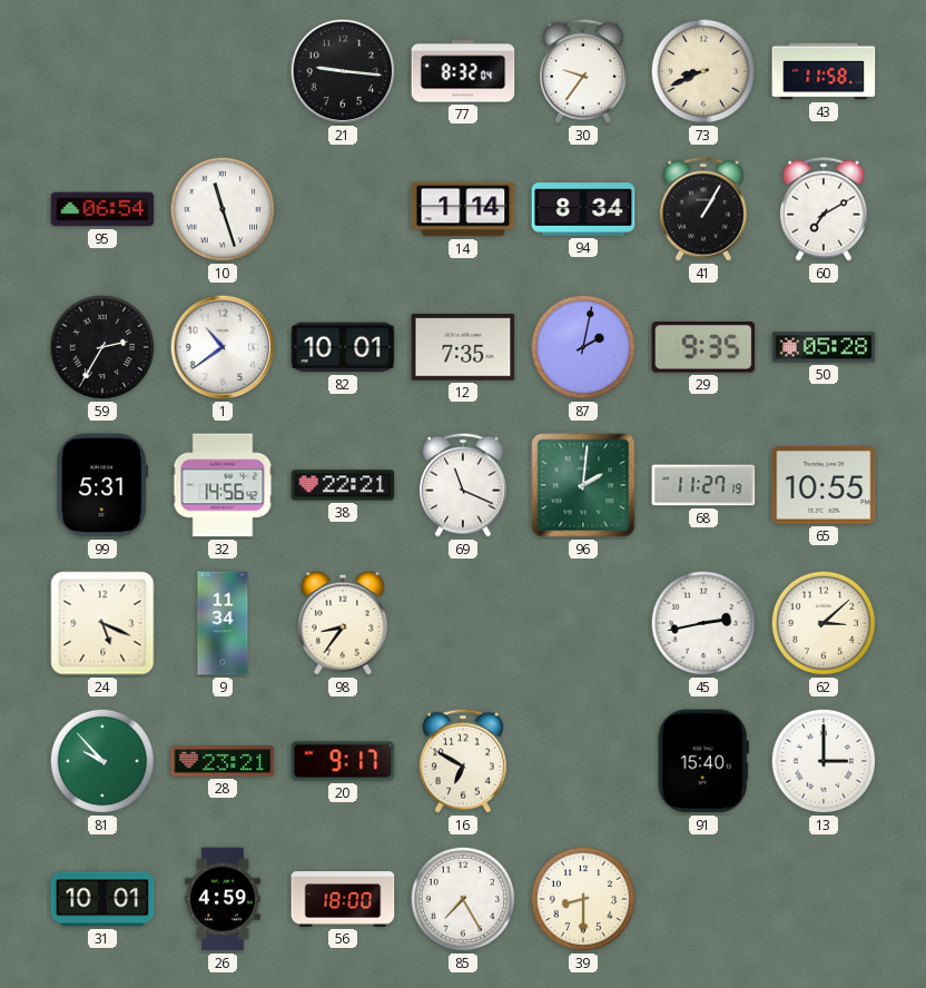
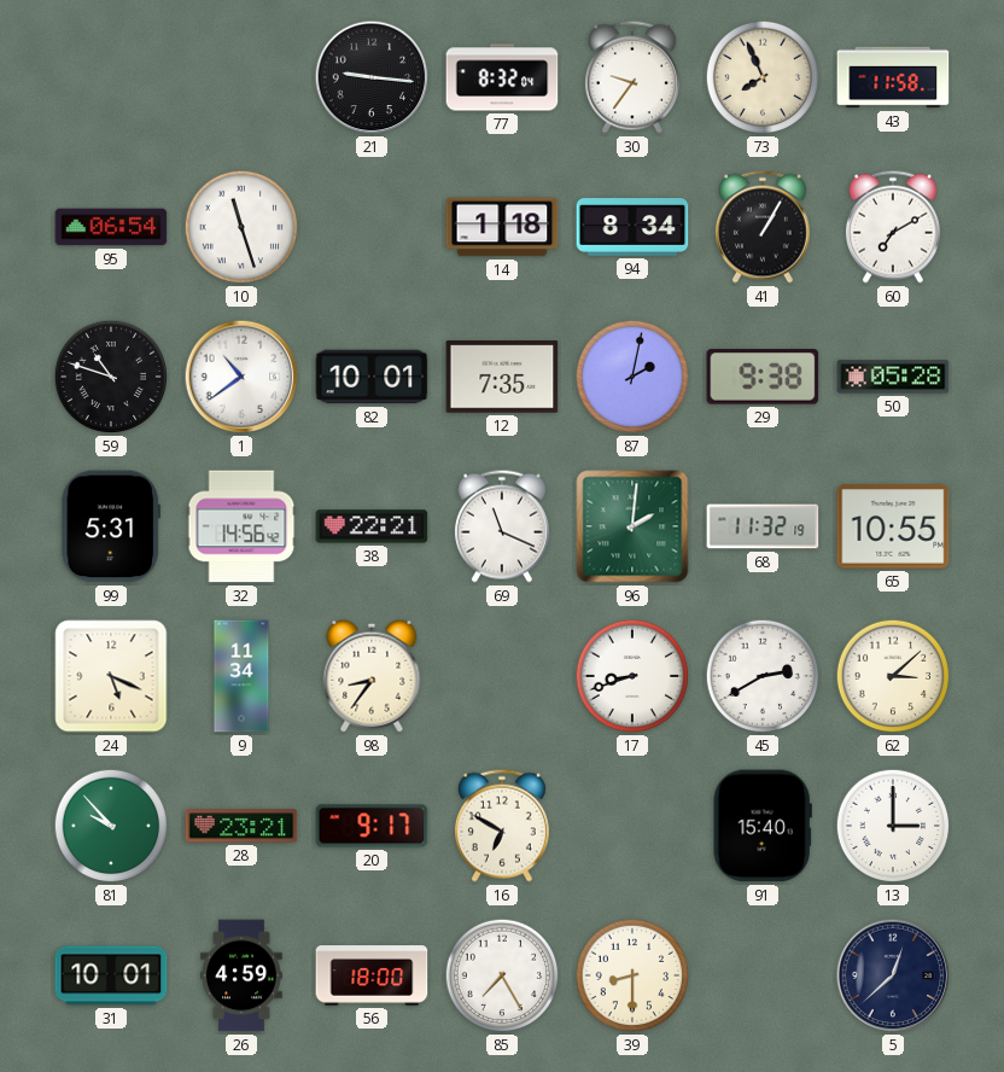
73: 8:41 -> 7:56 (763, 77)
14: 1:14 -> 1:18 (502, 227)
59: 2:35 -> 10:48 (111, 377)
29: 9:35 -> 9:38 (763, 377)
68: 11:27 -> 11:32 (763, 526)
17: none -> 8:42 (632, 676)
45: 2:43 -> 2:40 (763, 676)
5: none -> 12:38 (893, 975)
